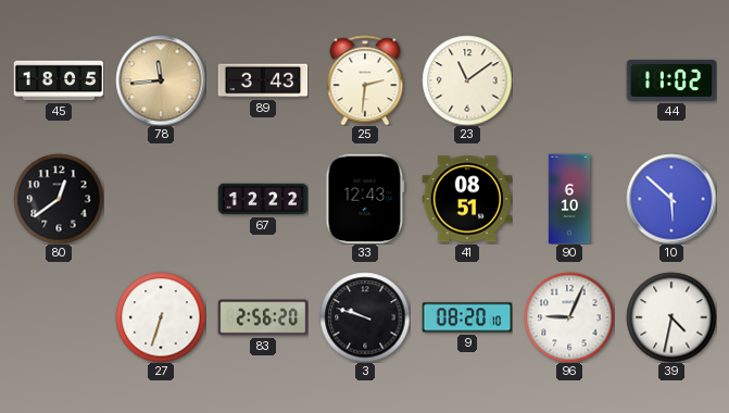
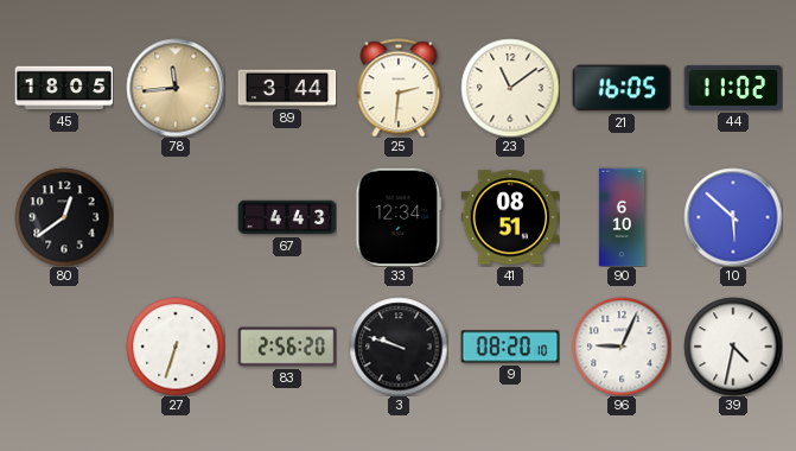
89: 3:43 -> 3:44 (287, 88)
21: none -> 16:05 (622, 88)
67: 12:22 -> 4:43 (287, 217)
33: 12:43 -> 12:34 (399, 217)
